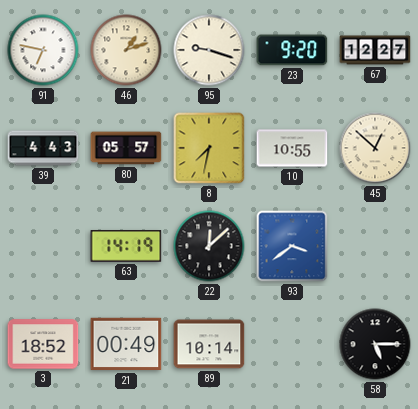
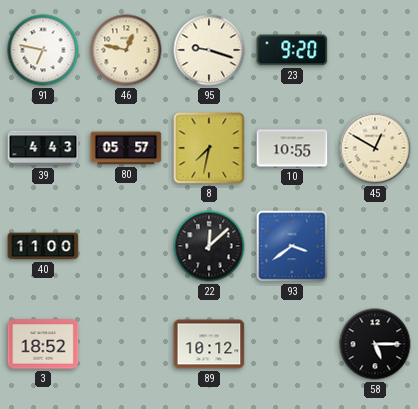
46: 1:12 -> 12:47 (126, 50)
67: 12:27 -> none (375, 50)
45: 12:52 -> 12:50 (375, 148)
40: none -> 11:00 (43, 246)
63: 14:19 -> none (126, 247)
21: 00:49 -> none (126, 344)
89: 10:14 -> 10:12 (209, 344)
